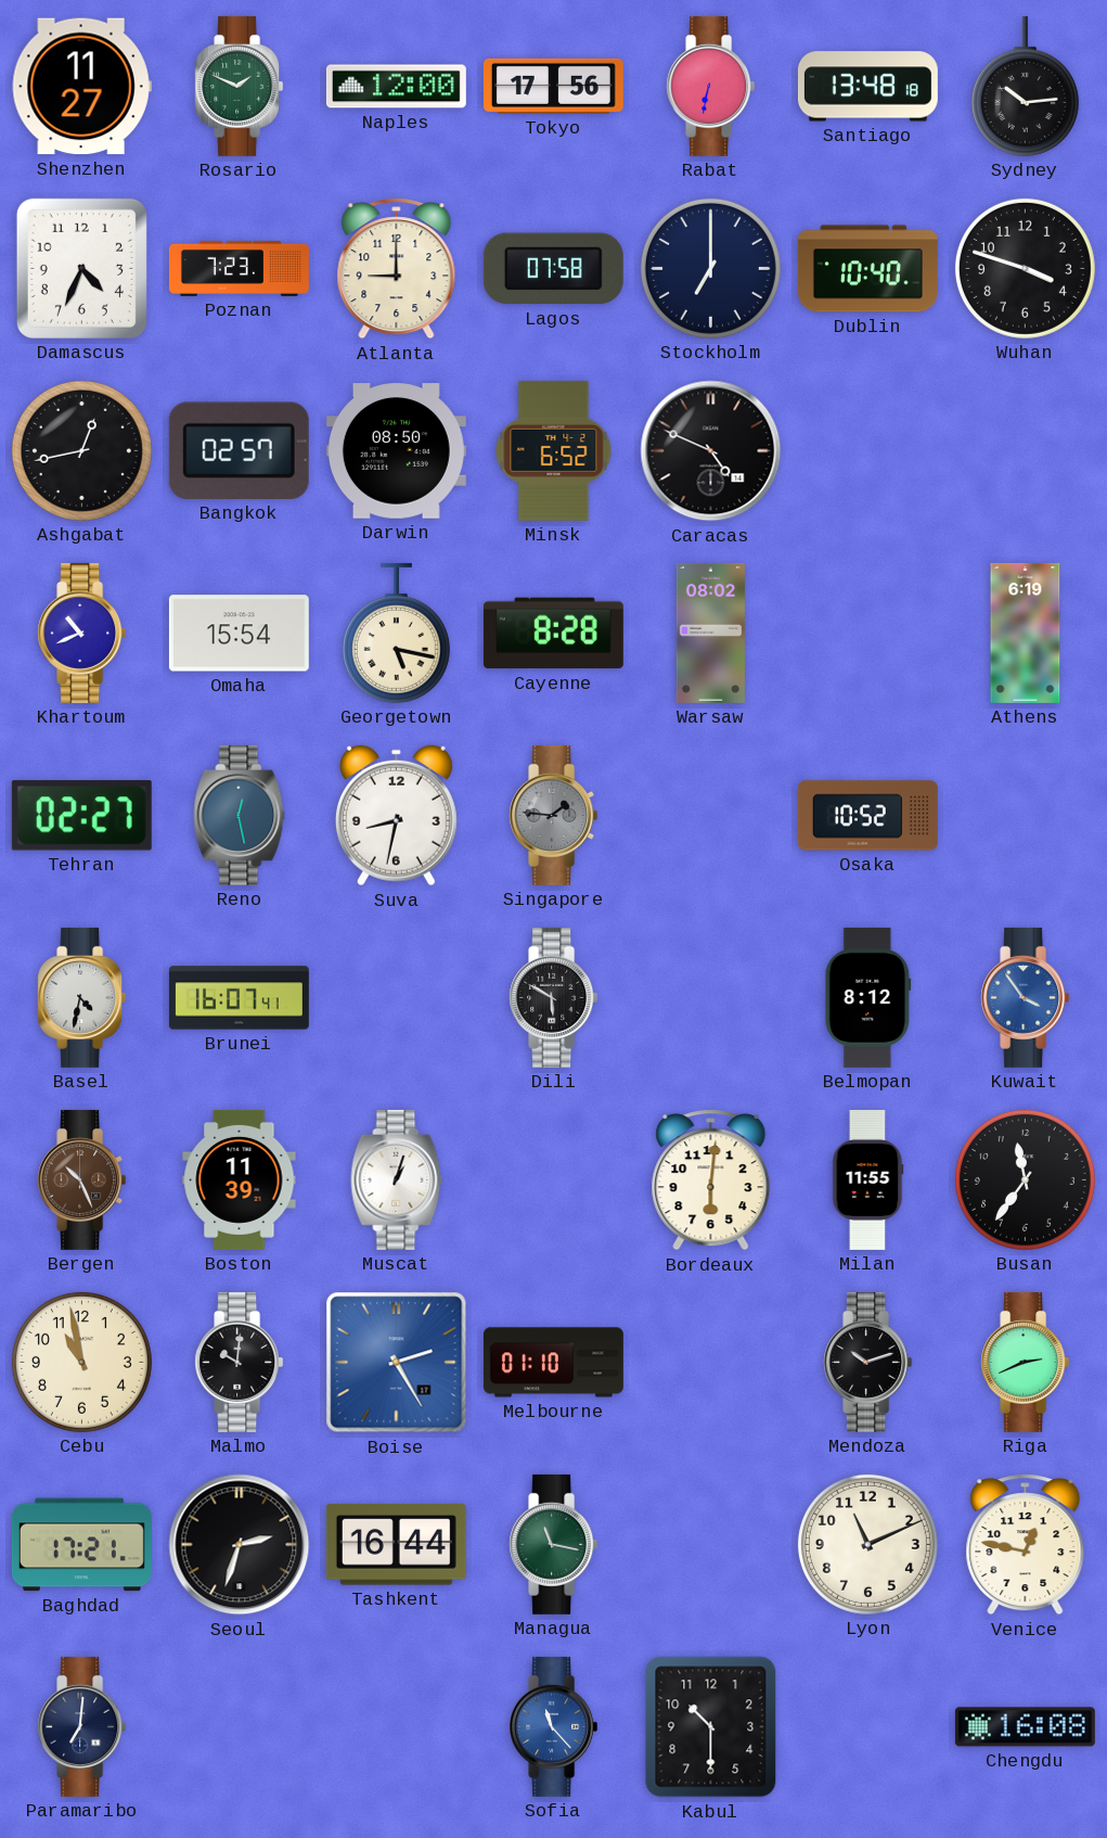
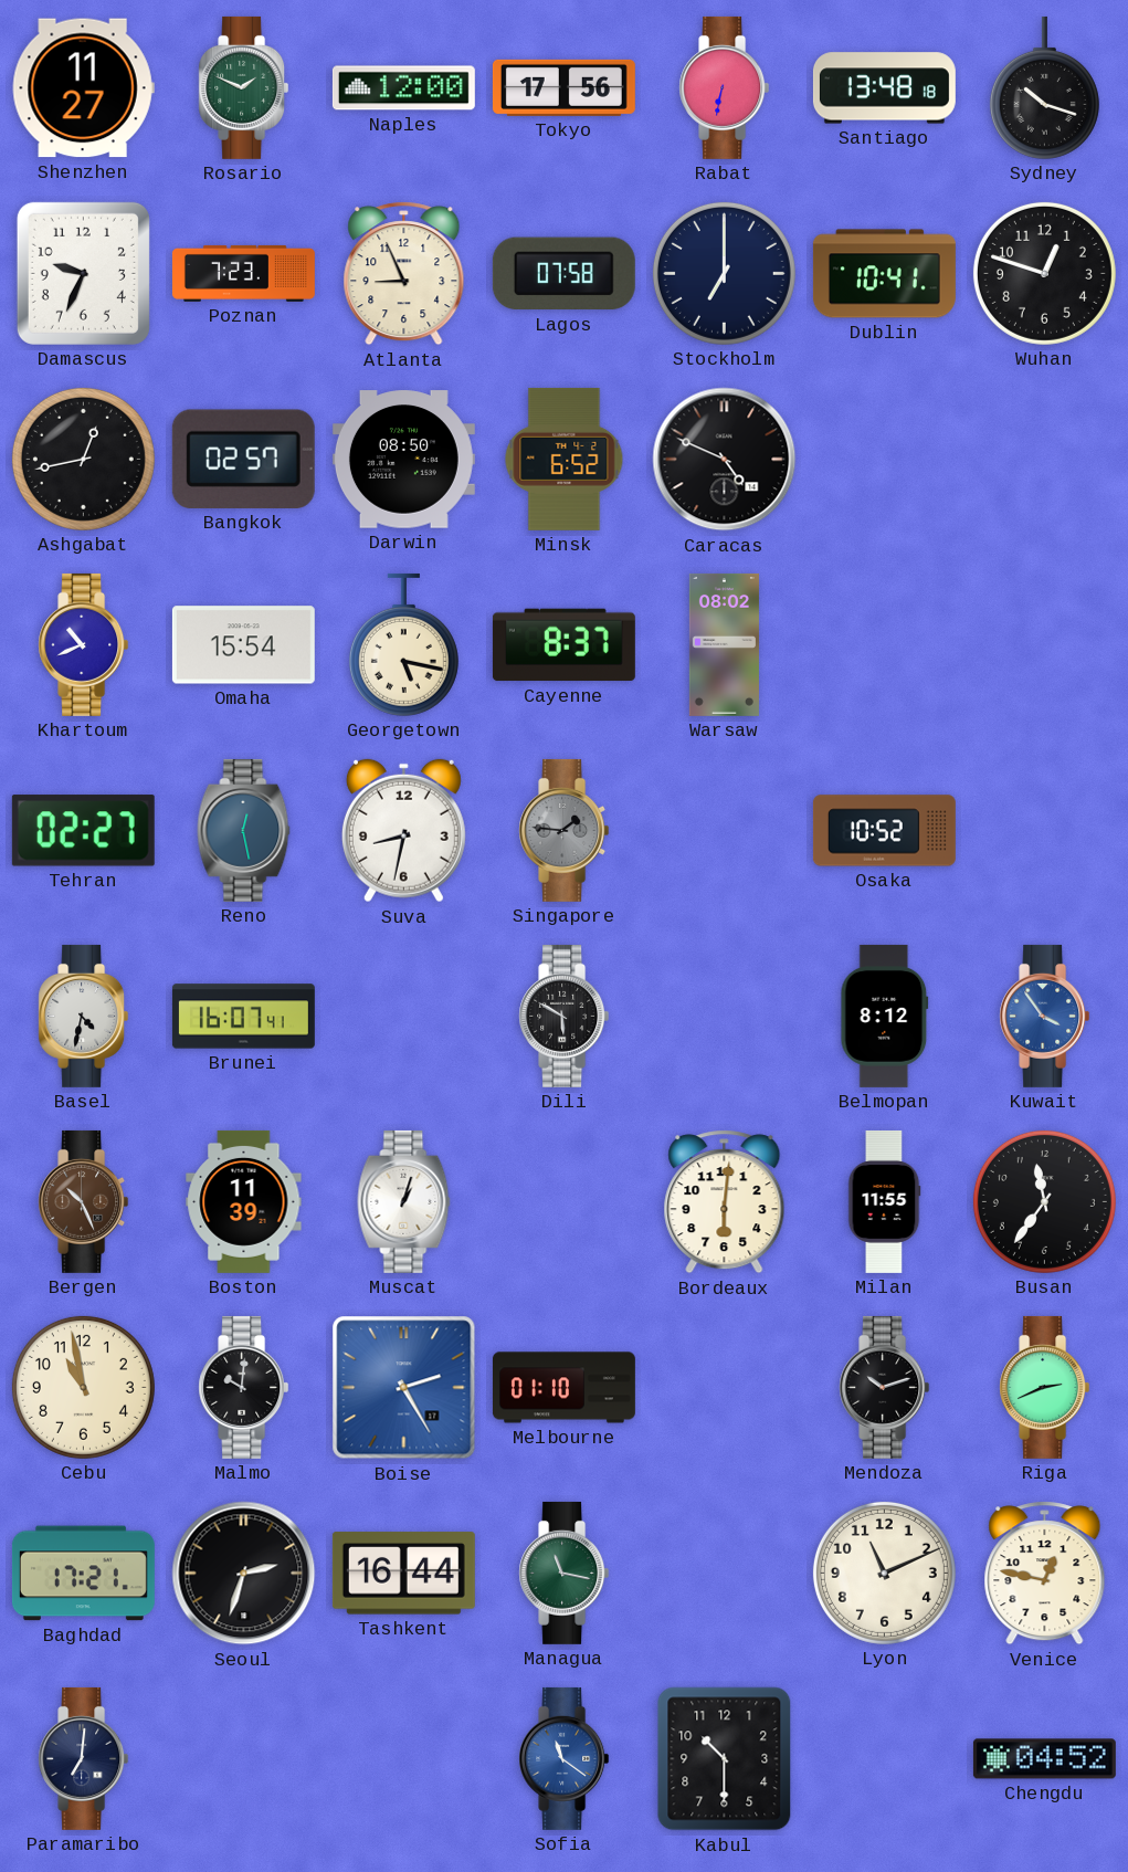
Sydney: 10:14 -> 10:18 (1044, 87)
Damascus: 4:34 -> 9:34 (83, 273)
Atlanta: 9:00 -> 8:56 (404, 274)
Dublin: 10:40 -> 10:41 (884, 274)
Wuhan: 3:48 -> 12:48 (1044, 273)
Cayenne: 8:28 -> 8:37 (563, 645)
Athens: 6:19 -> none (1026, 633)
Sofia: 11:23 -> 11:21 (565, 1758)
Chengdu: 16:08 -> 04:52 (1044, 1759)
